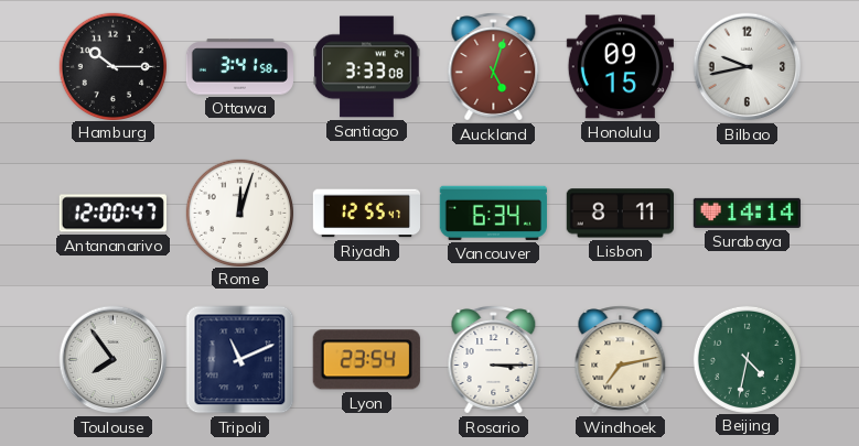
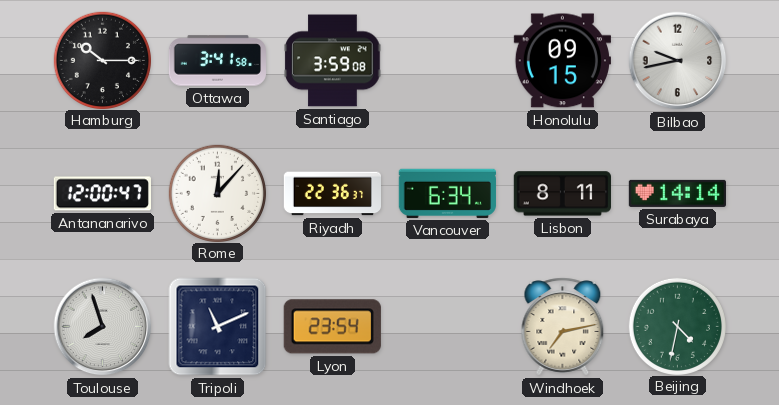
Santiago: 3:33 -> 3:59 (333, 61)
Auckland: 5:03 -> none (494, 67)
Rome: 12:03 -> 12:07 (217, 193)
Riyadh: 12:55 -> 22:36 (332, 194)
Toulouse: 7:54 -> 7:57 (103, 327)
Rosario: 3:15 -> none (494, 360)
